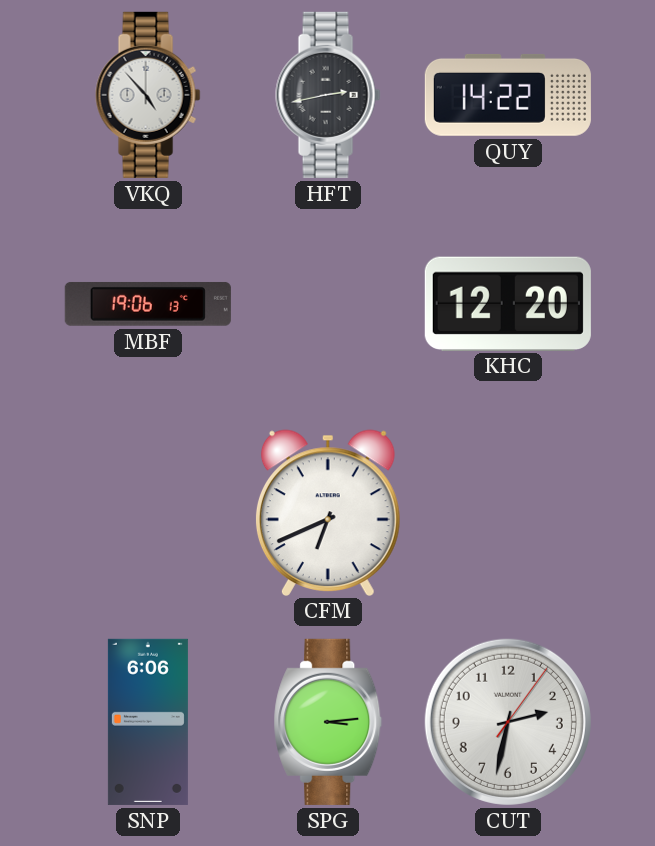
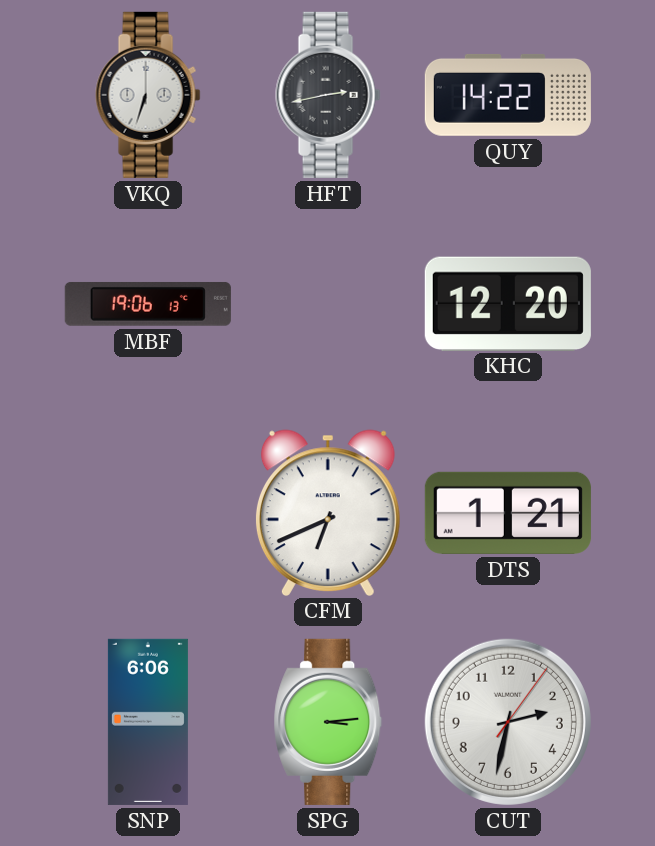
VKQ: 4:53 -> 6:33 (148, 95)
DTS: none -> 1:21 (508, 513)
